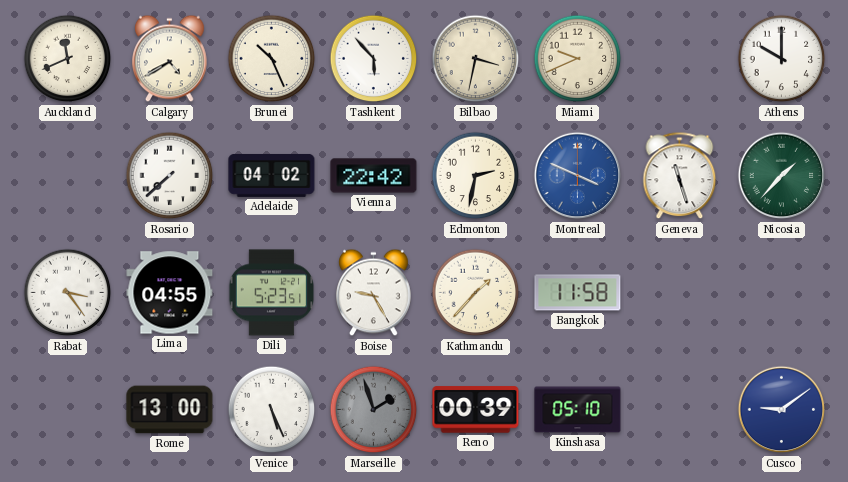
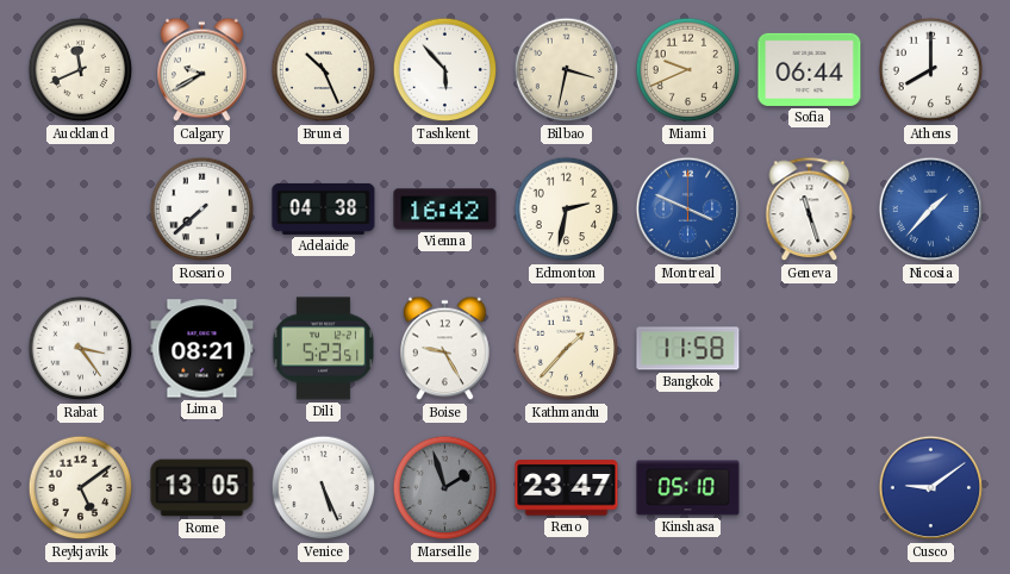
Calgary: 4:40 -> 9:40 (202, 70)
Sofia: none -> 06:44 (810, 69)
Athens: 10:00 -> 8:00 (931, 70)
Adelaide: 04:02 -> 04:38 (324, 208)
Vienna: 22:42 -> 16:42 (445, 210)
Nicosia dial: green -> blue (931, 210)
Lima: 04:55 -> 08:21 (202, 349)
Reykjavik: none -> 5:09 (81, 488)
Rome: 13:00 -> 13:05 (202, 488)
Reno: 00:39 -> 23:47 (567, 488)
